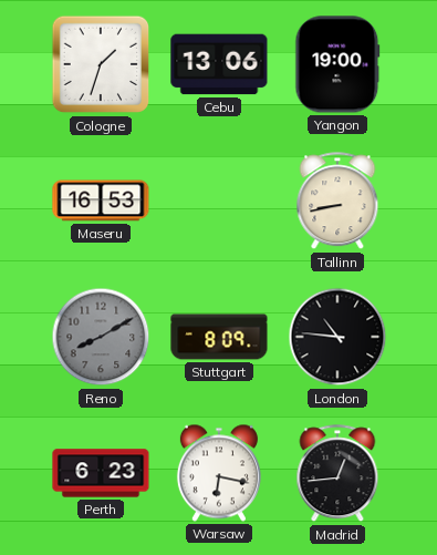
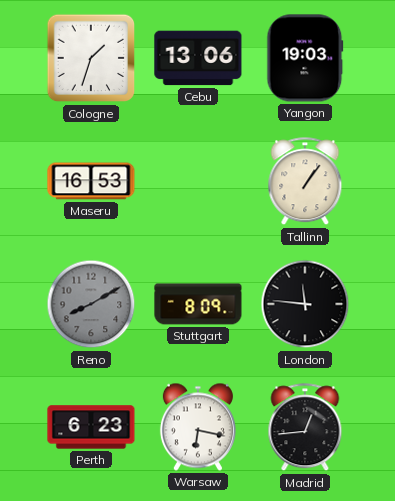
Yangon: 19:00 -> 19:03 (305, 58)
Tallinn: 8:43 -> 1:06 (305, 182)
London: 10:46 -> 11:46 (305, 304)
